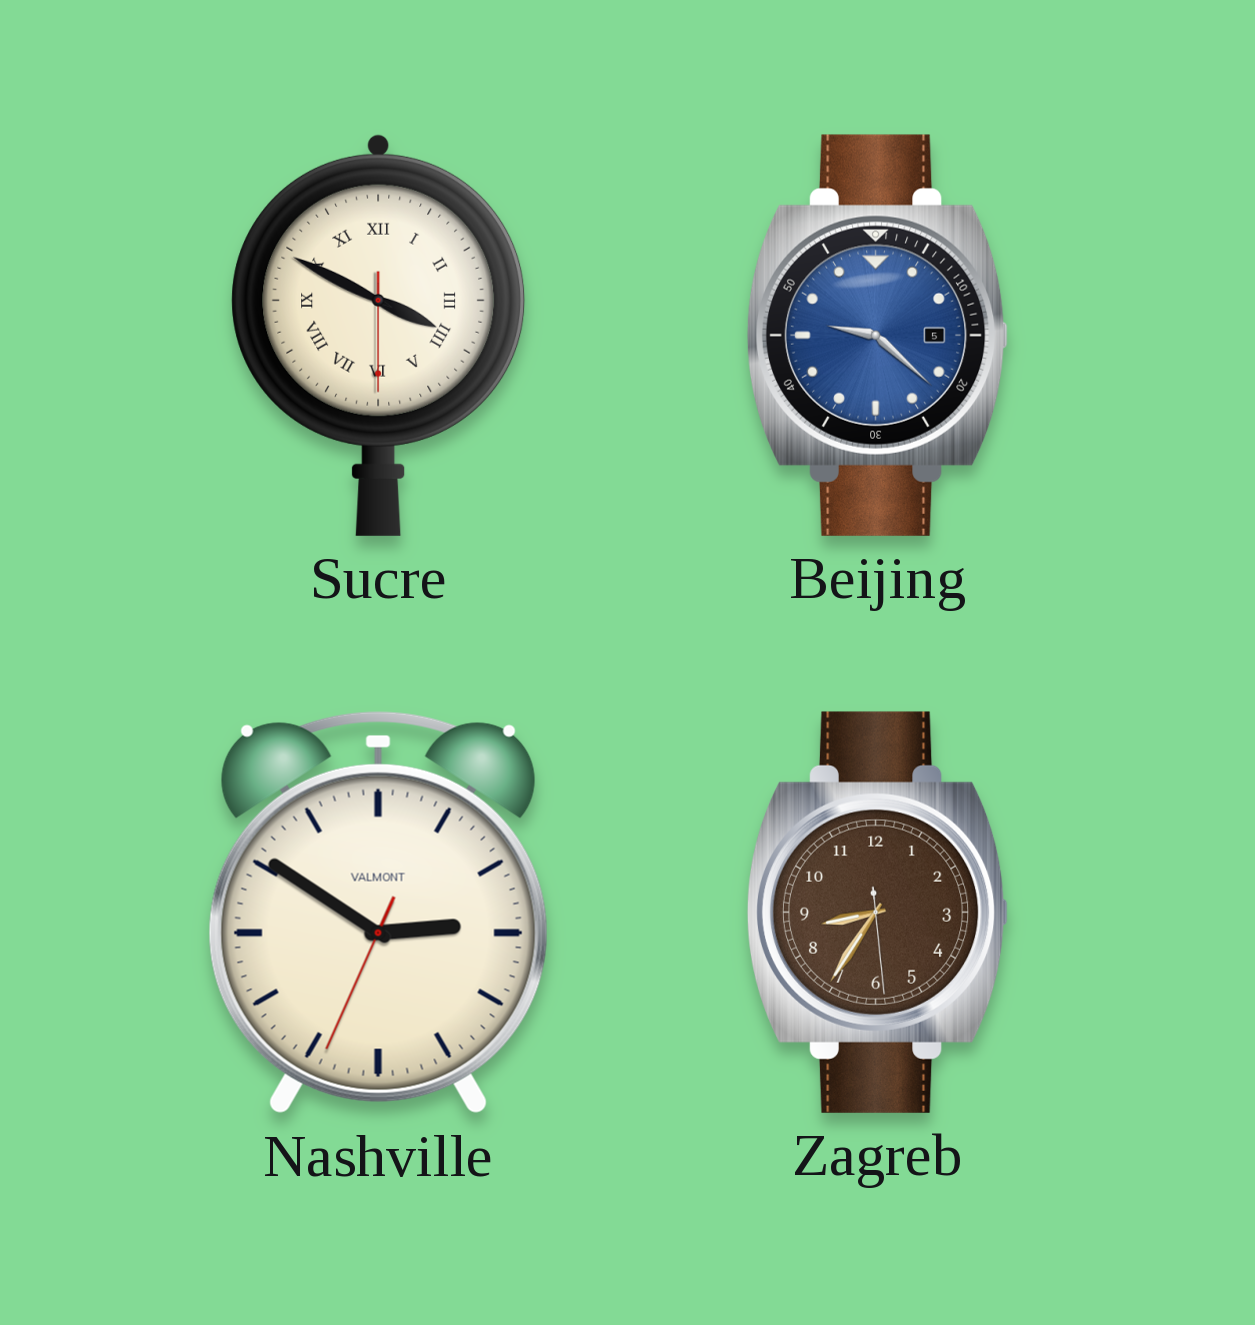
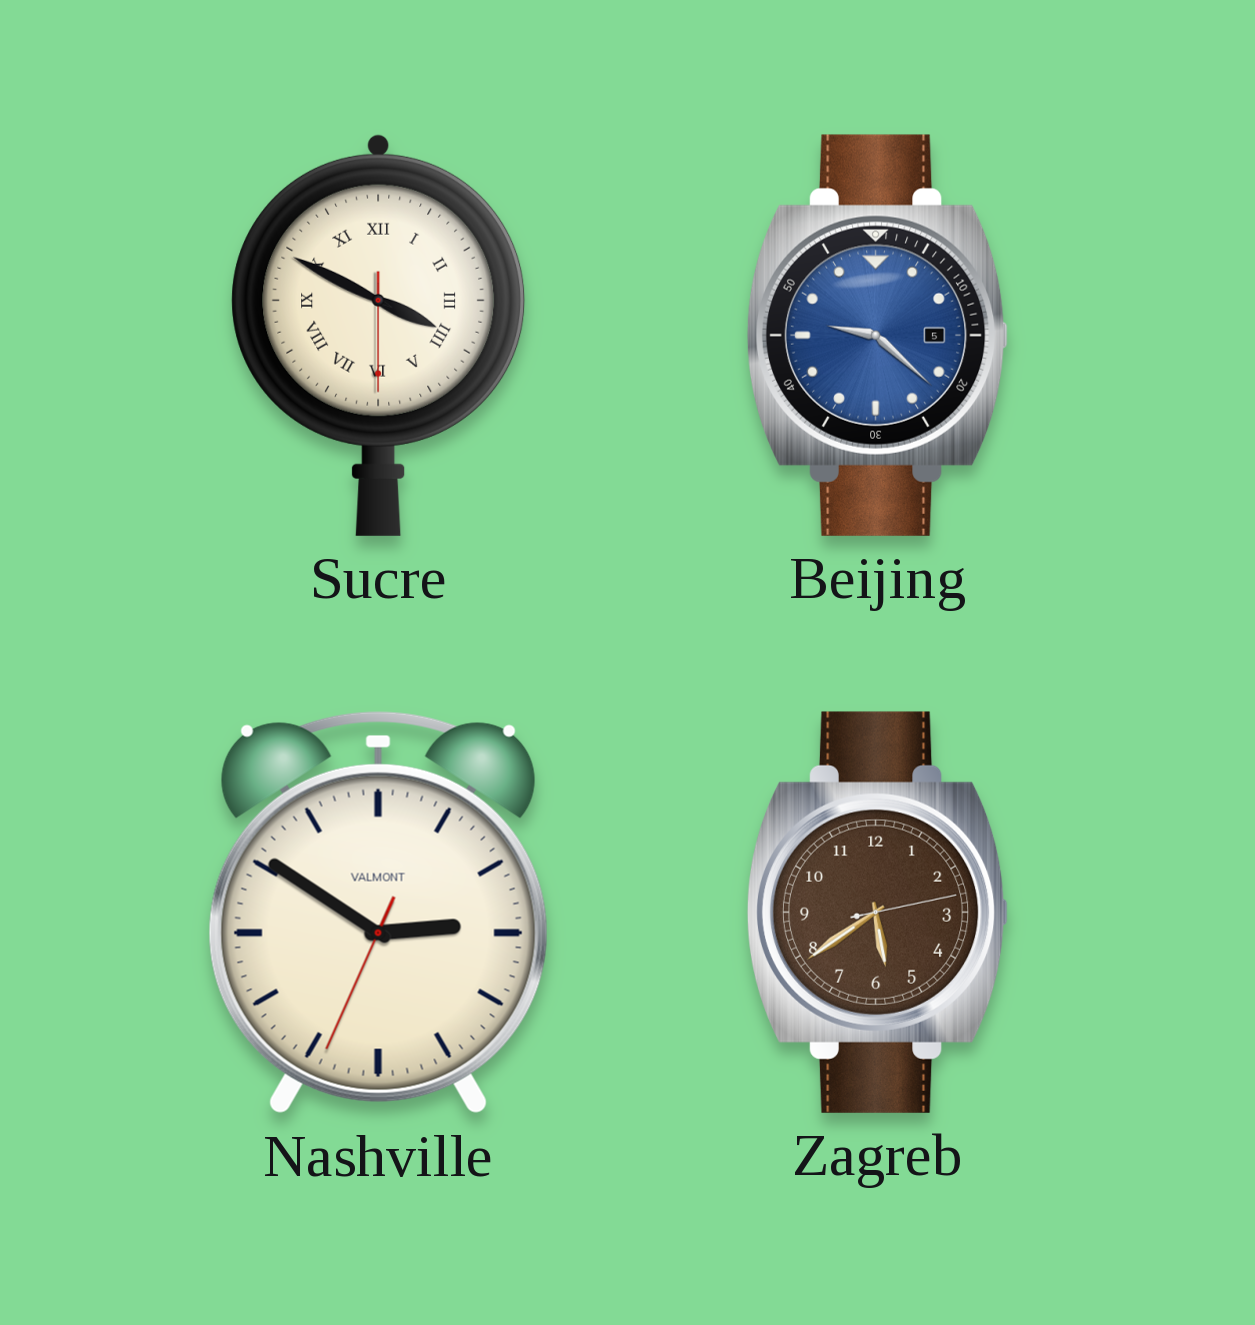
Zagreb: 8:35 -> 5:39 (878, 912)
